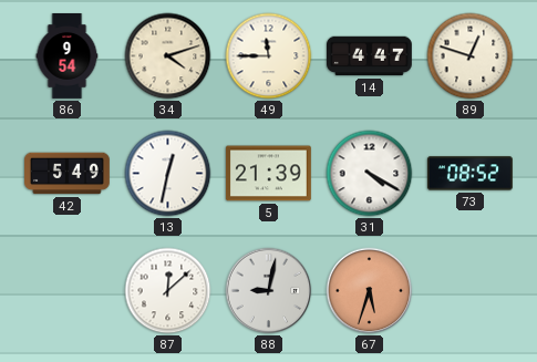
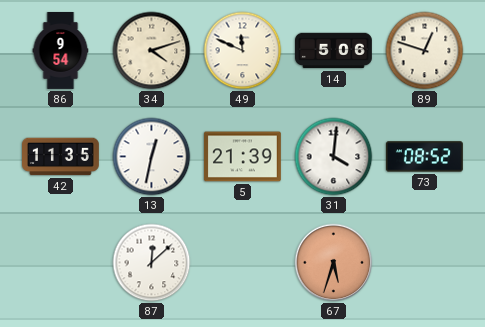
49: 11:45 -> 11:49 (243, 51)
14: 4:47 -> 5:06 (334, 51)
42: 5:49 -> 11:35 (61, 157)
31: 4:20 -> 4:01 (334, 157)
88: 9:02 -> none (269, 291)
